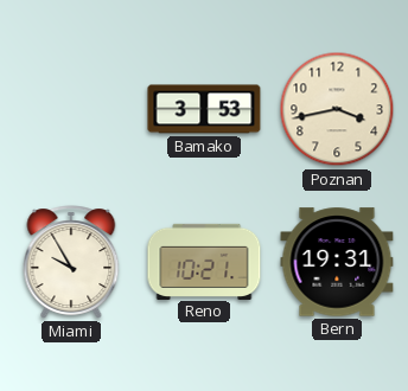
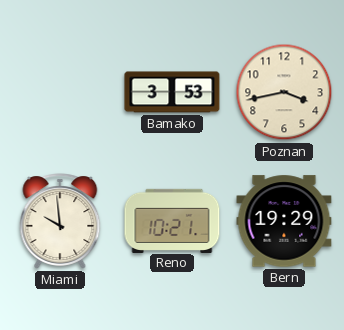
Miami: 9:55 -> 9:59 (60, 221)
Bern: 19:31 -> 19:29 (284, 221)
